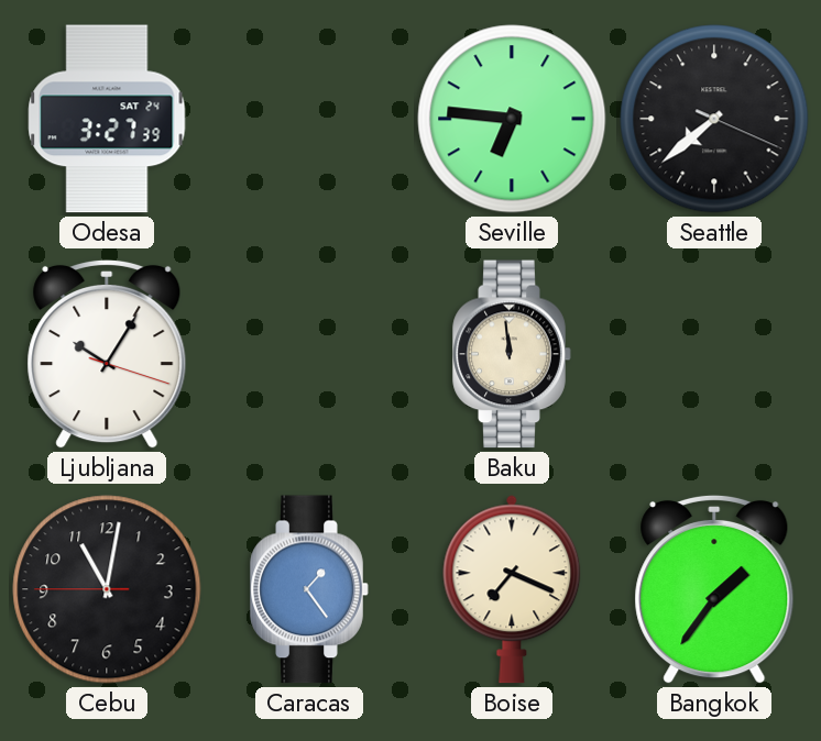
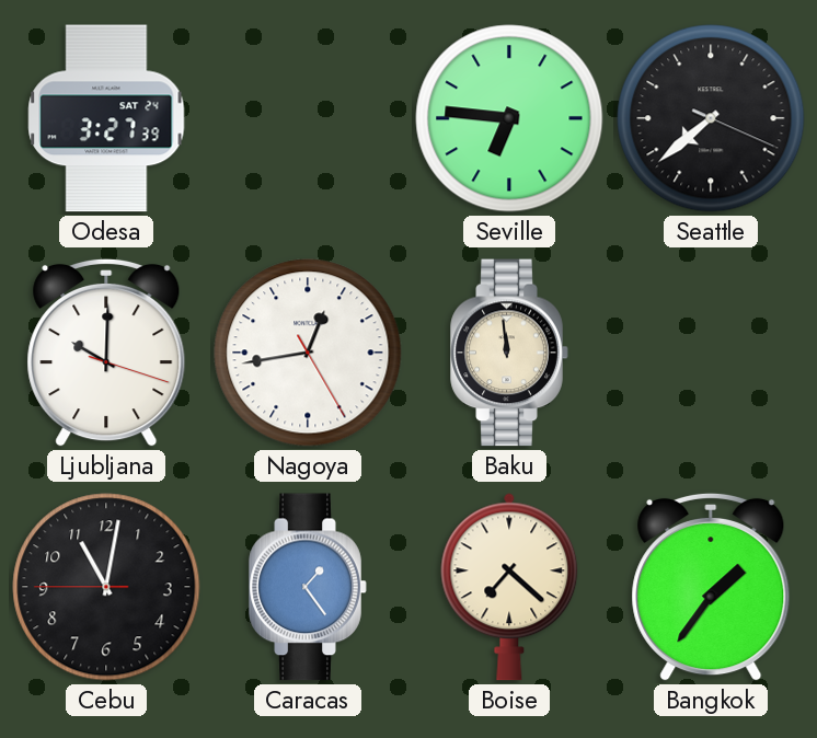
Ljubljana: 10:05 -> 10:00 (106, 353)
Nagoya: none -> 12:43 (308, 353)
Boise: 7:19 -> 7:22 (509, 587)
